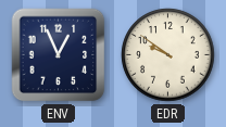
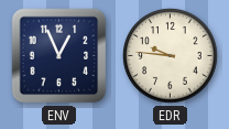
EDR: 9:51 -> 9:46 (171, 56)
